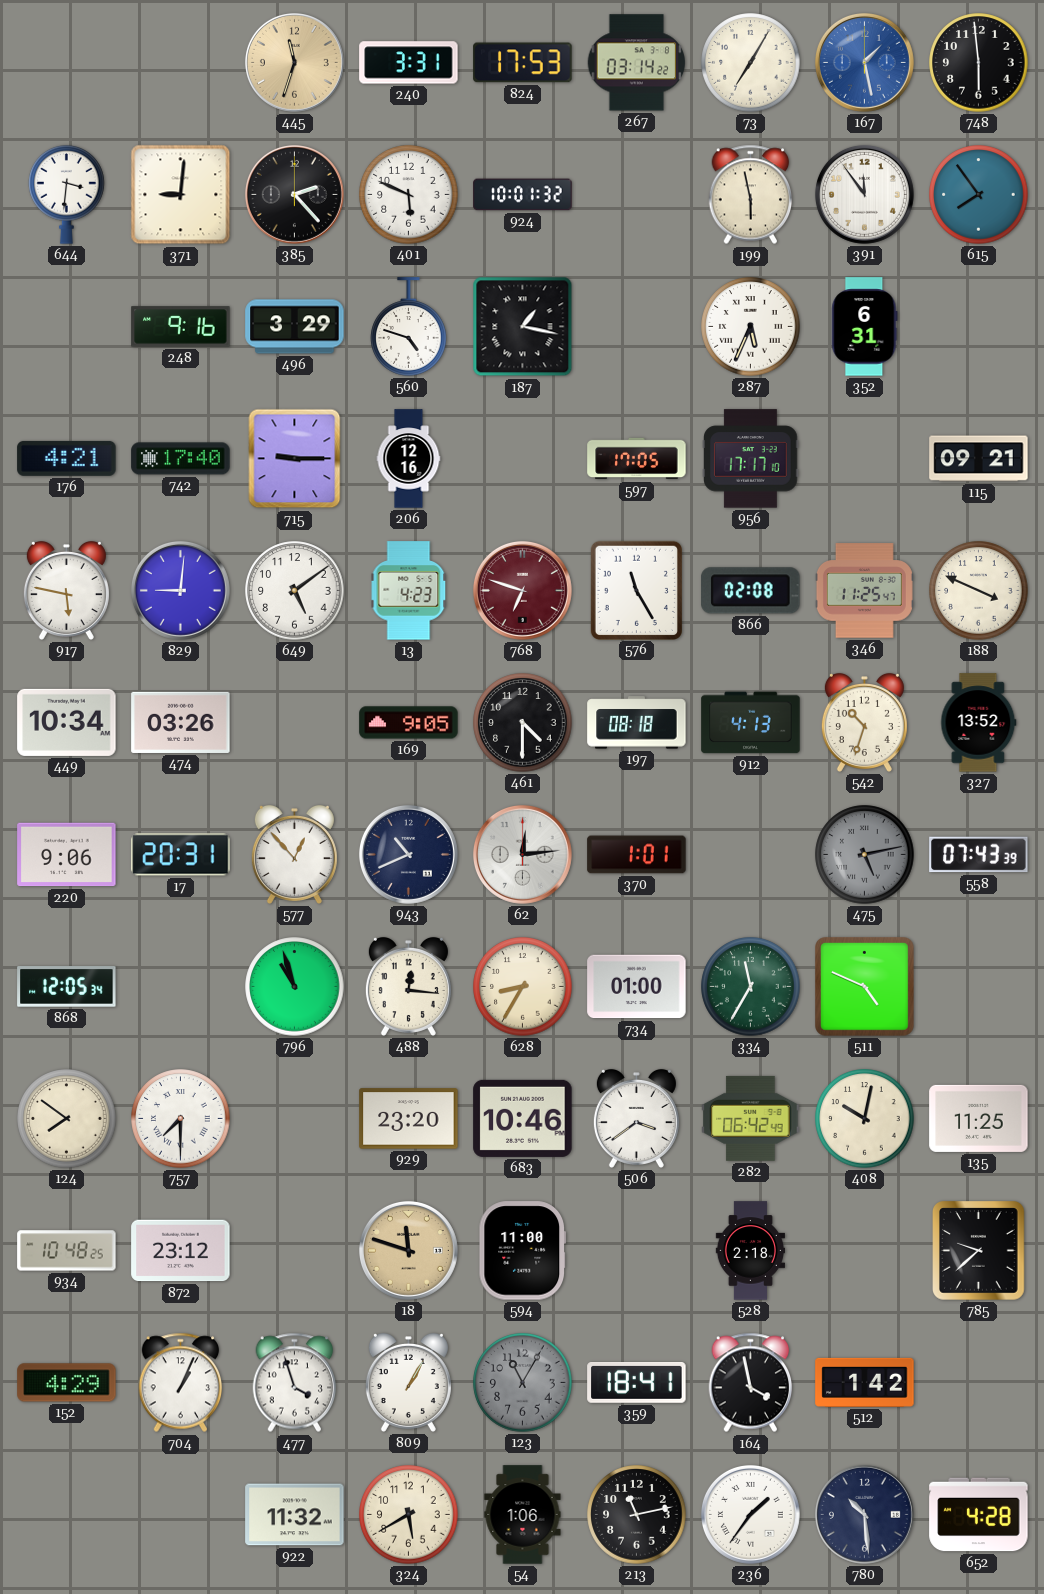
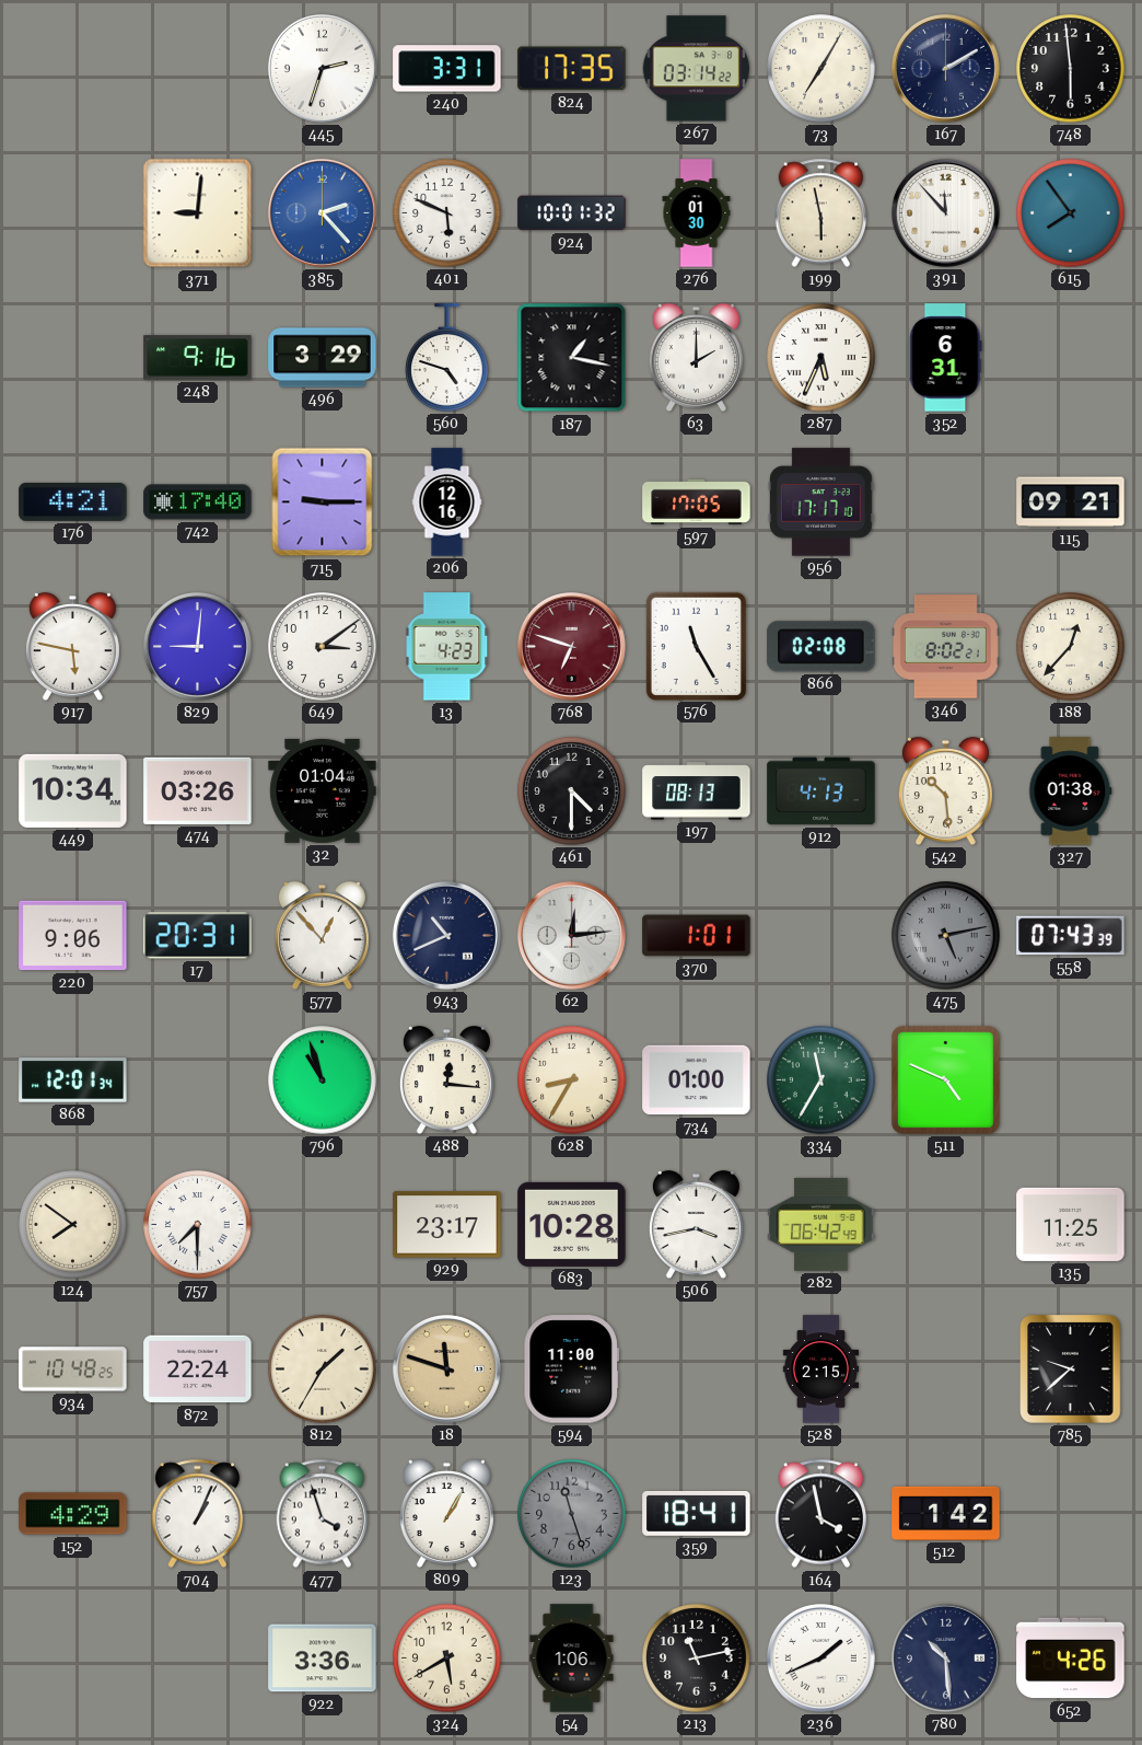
445: 11:33 -> 2:33 (322, 68)
445 dial: champagne -> white (322, 68)
824: 17:53 -> 17:35 (572, 69)
167: 1:28 -> 2:10 (945, 68)
167 dial: blue -> navy (945, 68)
644: 3:31 -> none (67, 195)
385 dial: black -> blue (322, 212)
276: none -> 01:30 (697, 213)
391: 11:54 -> 11:53 (945, 212)
63: none -> 2:00 (696, 357)
649: 5:09 -> 3:09 (323, 647)
346: 11:25 -> 8:02 (945, 647)
188: 3:49 -> 12:37 (1071, 647)
32: none -> 01:04 (323, 790)
169: 9:05 -> none (409, 723)
197: 08:18 -> 08:13 (697, 791)
542: 10:33 -> 10:29 (945, 790)
327: 13:52 -> 01:38 (1071, 791)
868: 12:05 -> 12:01 (73, 1080)
929: 23:20 -> 23:17 (447, 1225)
683: 10:46 -> 10:28 (572, 1224)
506: 3:39 -> 3:43 (696, 1224)
408: 10:02 -> none (865, 1119)
872: 23:12 -> 22:24 (198, 1370)
812: none -> 1:35 (323, 1370)
528: 2:18 -> 2:15 (820, 1370)
123: 11:05 -> 11:27 (572, 1514)
922: 11:32 -> 3:36 (323, 1659)
236: 1:36 -> 1:41 (820, 1657)
652: 4:28 -> 4:26 (1071, 1659)
